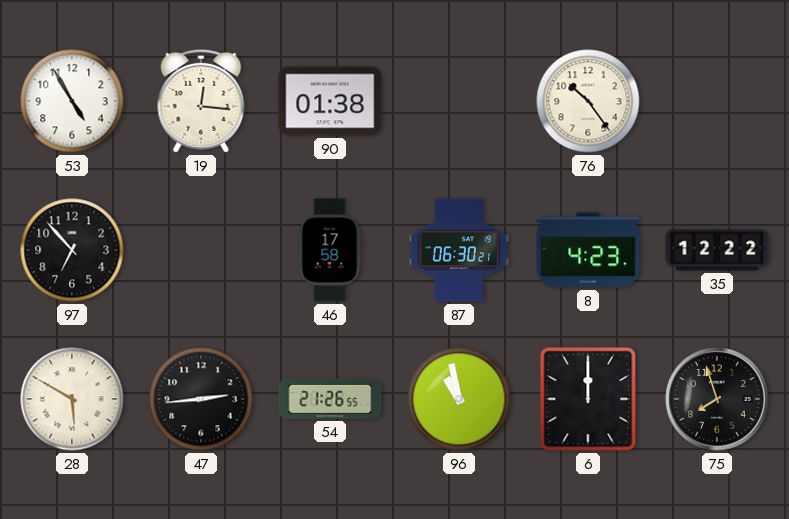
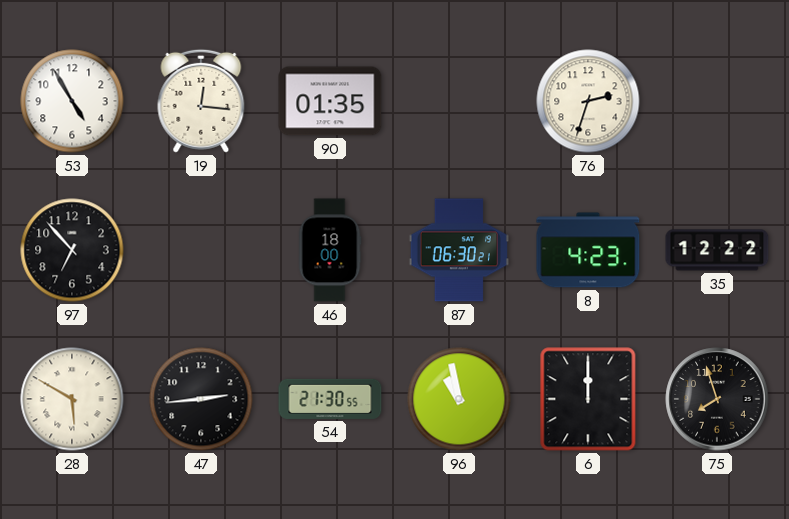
90: 01:38 -> 01:35 (330, 101)
76: 10:24 -> 2:33 (588, 101)
46: 17:58 -> 18:00 (330, 250)
54: 21:26 -> 21:30 (330, 399)
